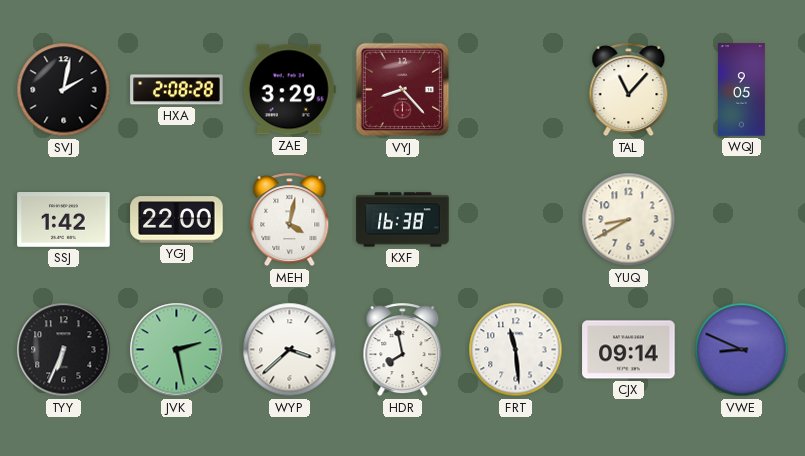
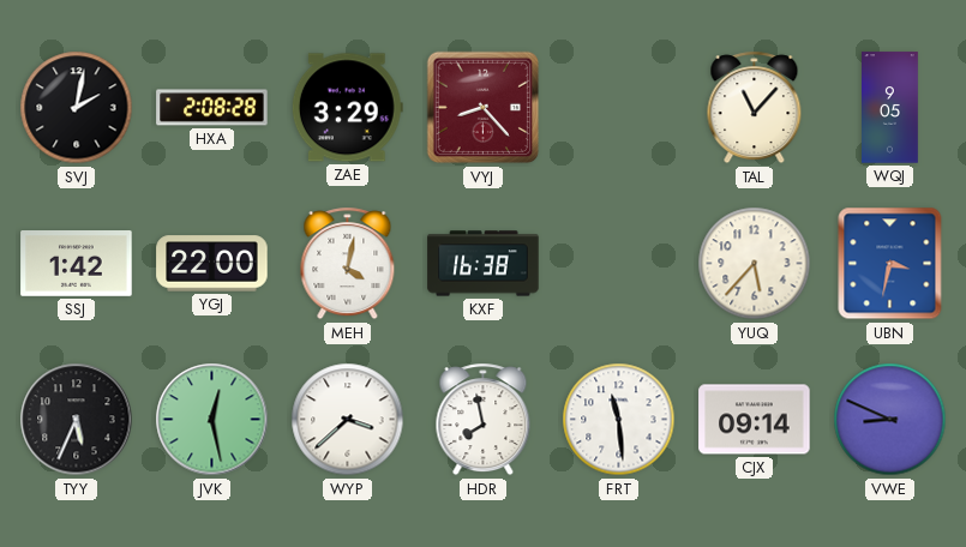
YUQ: 8:40 -> 5:37 (755, 264)
UBN: none -> 3:32 (890, 264)
TYY: 6:34 -> 5:34 (77, 420)
JVK: 2:28 -> 12:28 (212, 420)
